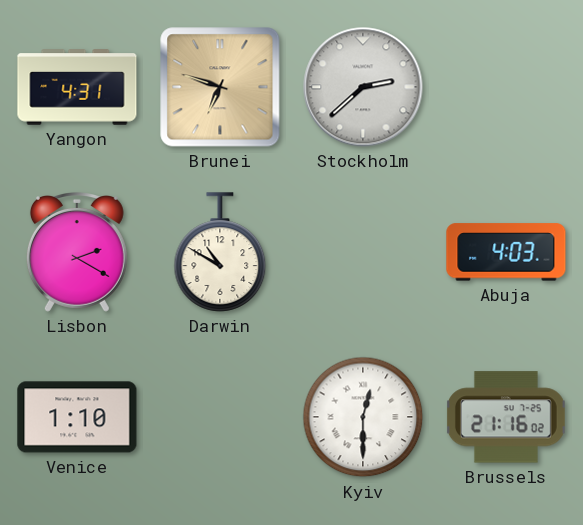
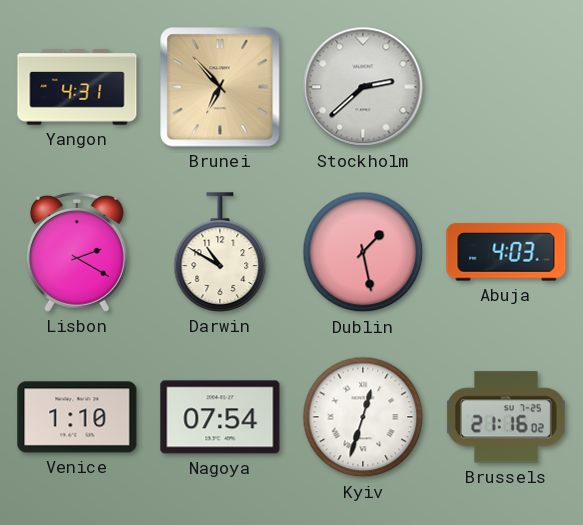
Brunei: 6:48 -> 6:53 (220, 87)
Dublin: none -> 1:28 (363, 252)
Nagoya: none -> 07:54 (220, 417)
Kyiv: 12:30 -> 12:33 (363, 417)
